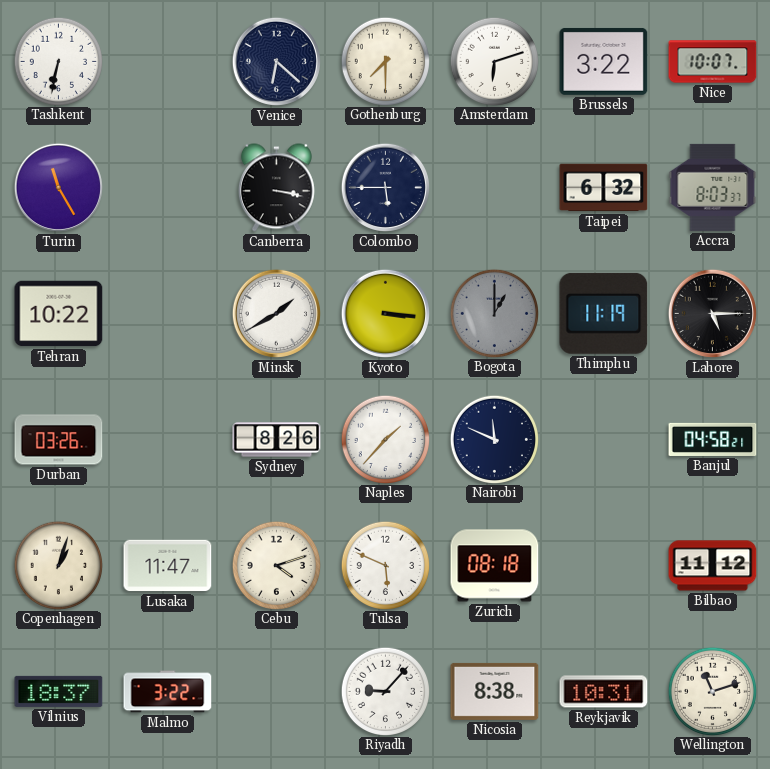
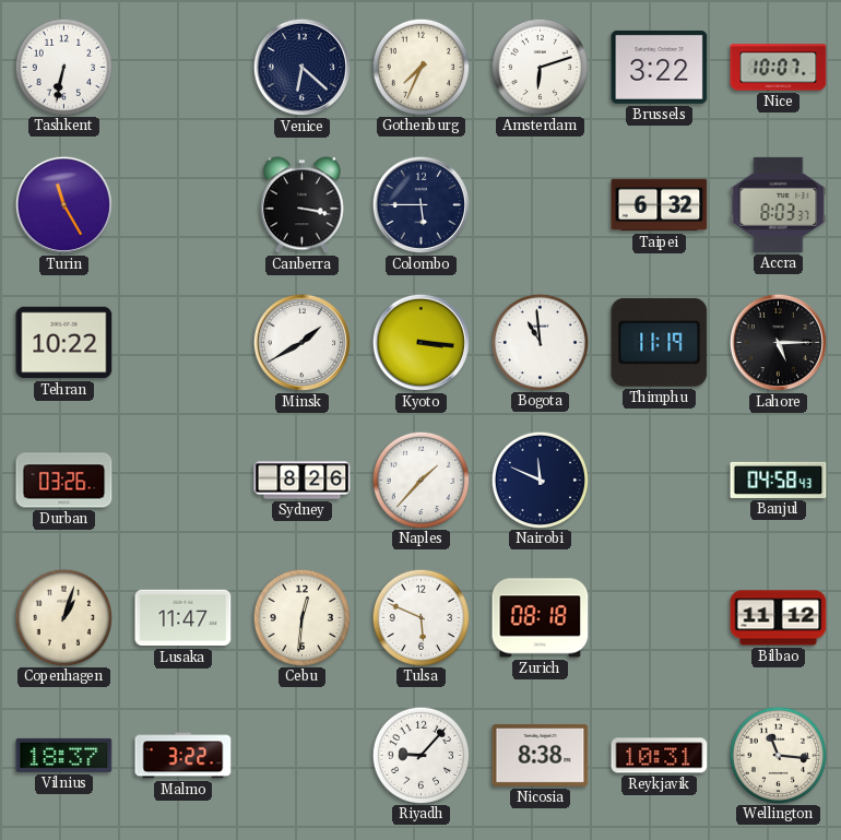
Gothenburg: 7:30 -> 7:34 (420, 67)
Bogota: 1:00 -> 10:59 (540, 342)
Bogota dial: grey -> white (540, 342)
Banjul: 04:58:21 -> 04:58:43 (779, 480)
Cebu: 4:12 -> 12:31 (301, 617)
Wellington: 11:12 -> 11:16 (778, 755)
